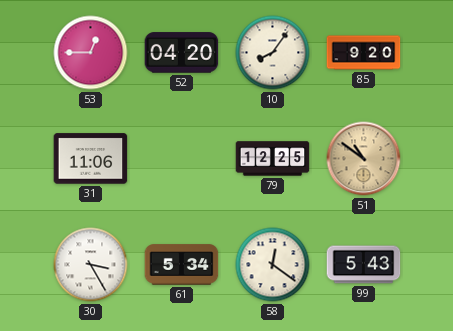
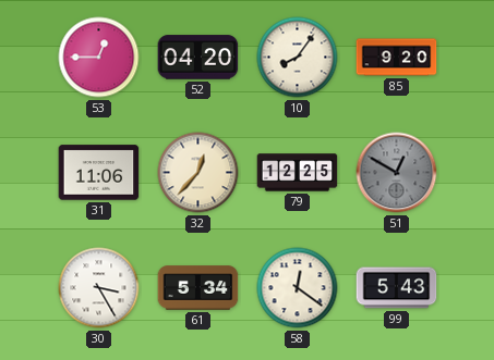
32: none -> 12:37 (198, 173)
51: 10:51 -> 12:50 (397, 173)
51 dial: champagne -> grey (397, 173)
